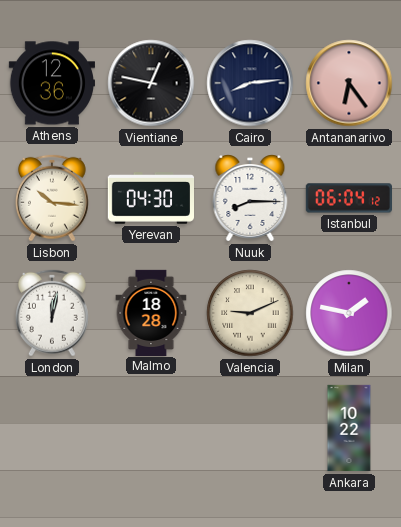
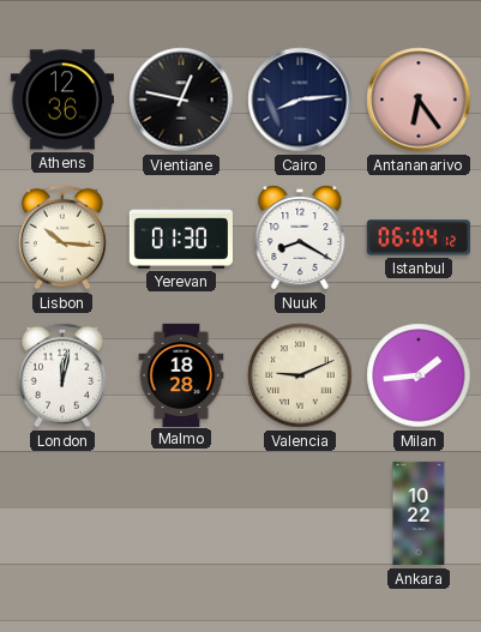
Yerevan: 04:30 -> 01:30 (180, 239)
Nuuk: 8:15 -> 8:20 (300, 237)
Milan: 1:47 -> 1:44 (419, 375)
